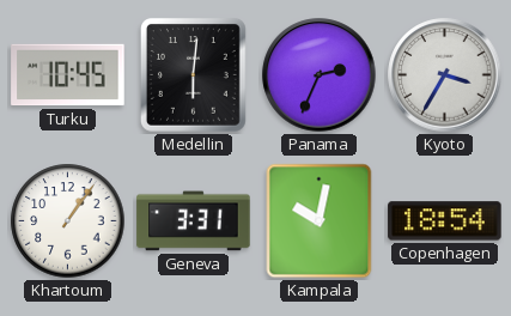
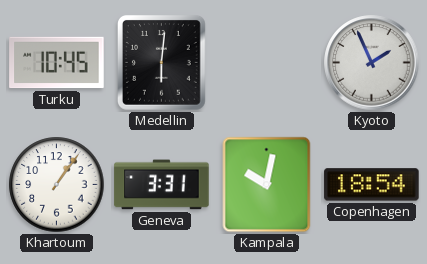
Panama: 2:34 -> none (320, 75)
Kyoto: 3:35 -> 1:56 (372, 63)
